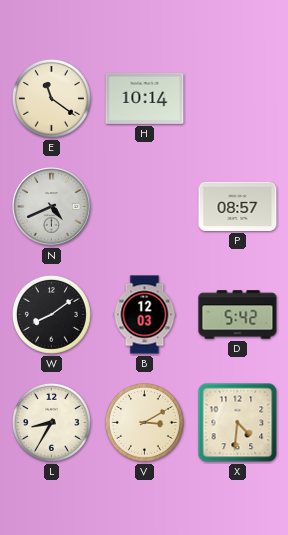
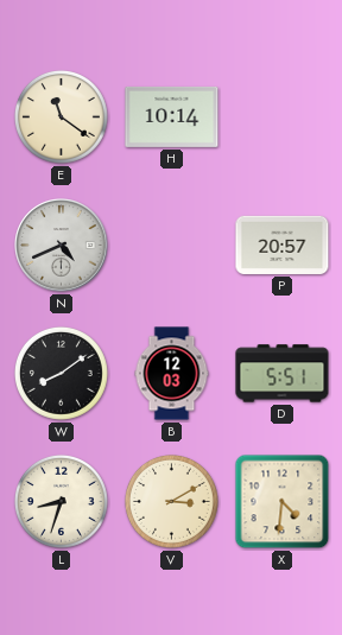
P: 08:57 -> 20:57 (283, 245)
D: 5:42 -> 5:51 (283, 374)
L: 8:35 -> 8:33 (61, 501)
